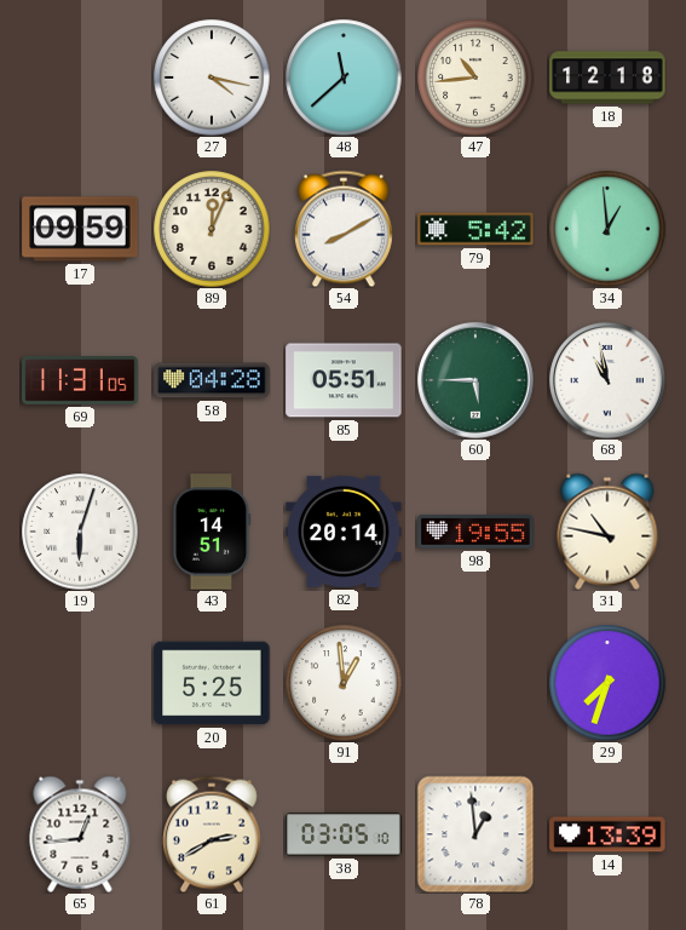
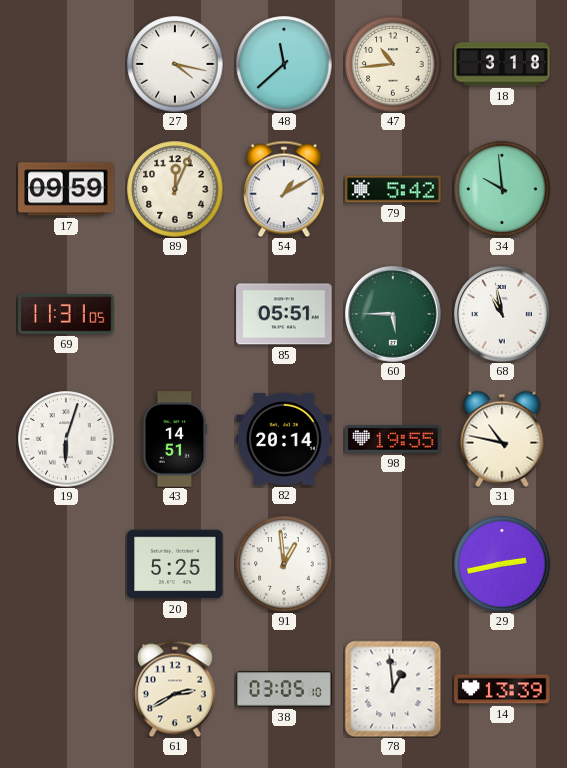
18: 12:18 -> 3:18 (502, 64)
54: 8:10 -> 1:10 (284, 189)
34: 12:59 -> 9:59 (502, 189)
58: 04:28 -> none (212, 380)
29: 7:33 -> 2:43 (502, 564)
65: 12:44 -> none (80, 834)
